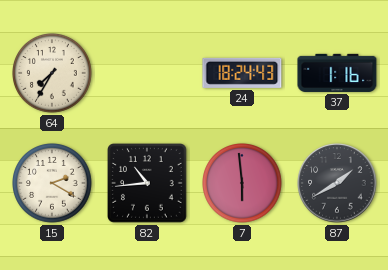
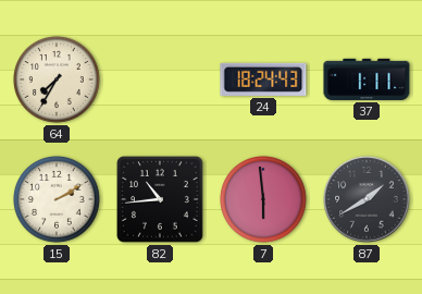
37: 1:16 -> 1:11 (367, 79)
15: 2:20 -> 2:10 (58, 200)
